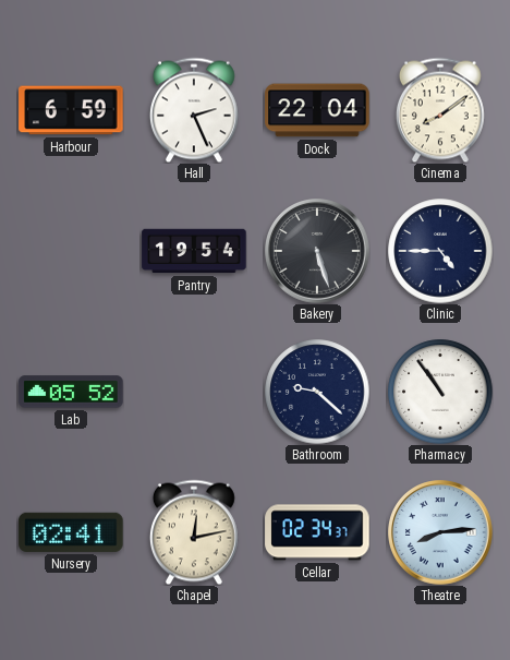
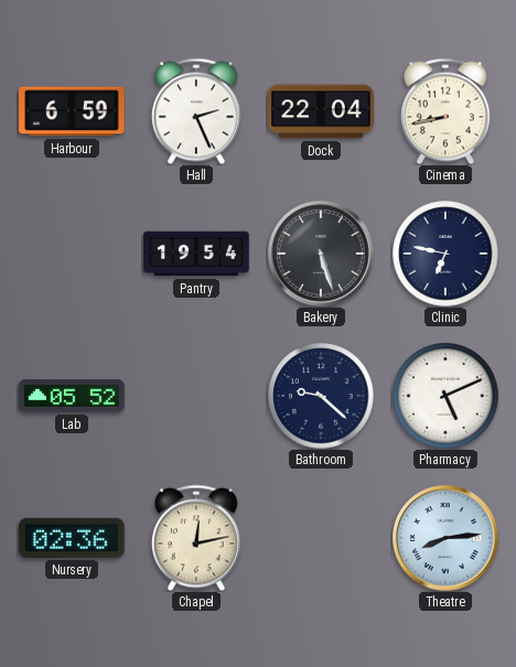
Cinema: 8:09 -> 8:43 (445, 111)
Clinic: 4:45 -> 6:47 (445, 254)
Pharmacy: 10:54 -> 5:11 (445, 396)
Nursery: 02:41 -> 02:36 (72, 538)
Cellar: 02:34 -> none (317, 532)
